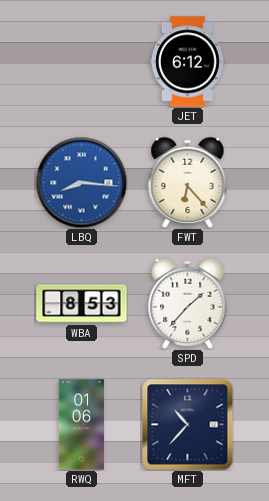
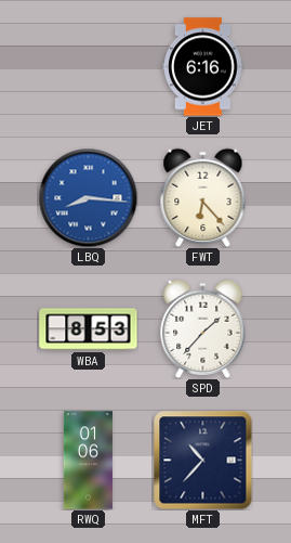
JET: 6:12 -> 6:16 (203, 67)
